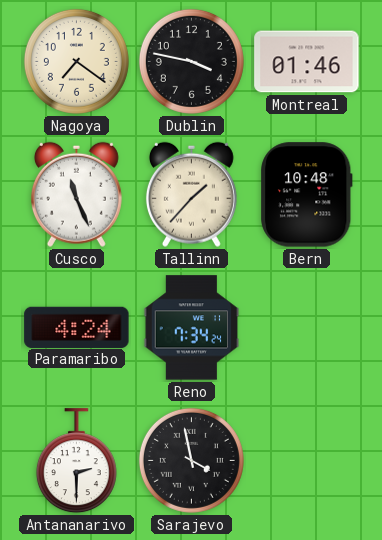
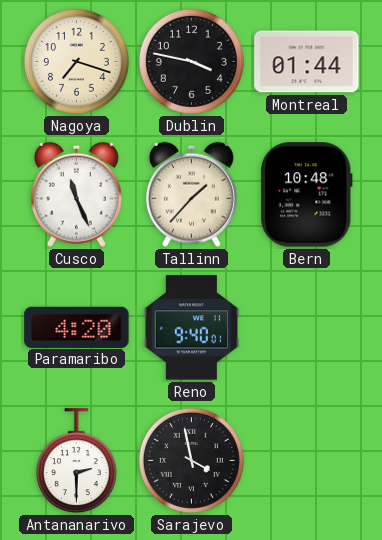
Nagoya: 7:21 -> 7:18 (76, 61)
Montreal: 01:46 -> 01:44 (307, 62)
Paramaribo: 4:24 -> 4:20 (77, 327)
Reno: 7:34 -> 9:40 (192, 328)
